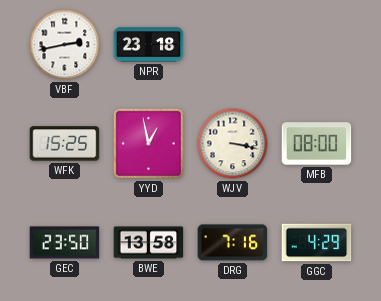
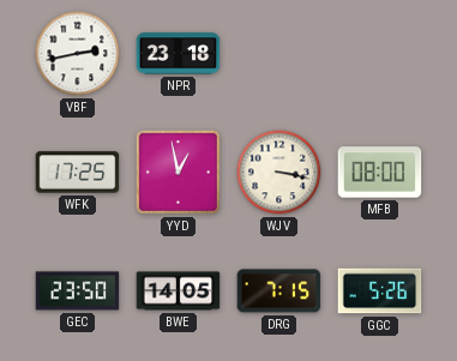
WFK: 15:25 -> 17:25 (78, 173)
BWE: 13:58 -> 14:05 (179, 291)
DRG: 7:16 -> 7:15 (279, 291)
GGC: 4:29 -> 5:26 (380, 291)
